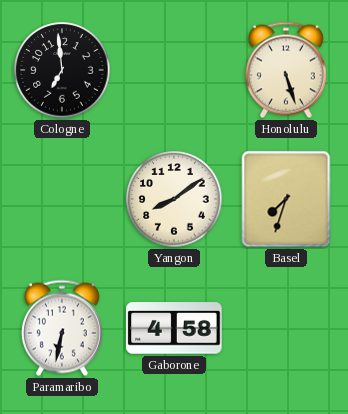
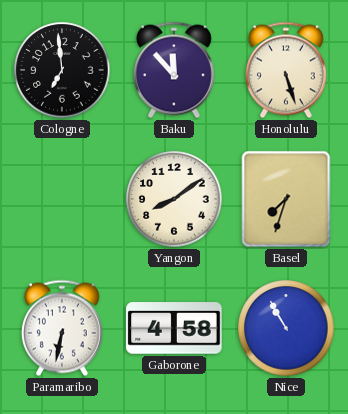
Baku: none -> 11:53 (174, 70)
Nice: none -> 10:55 (286, 328)
